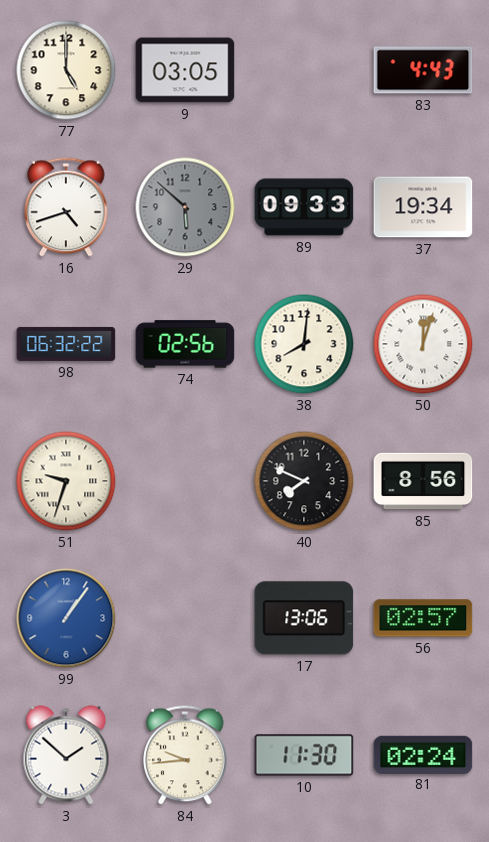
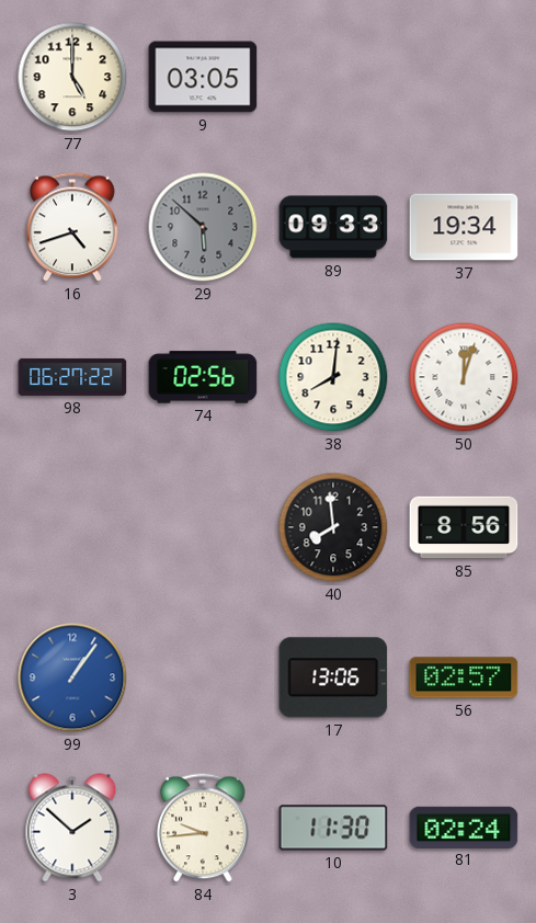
83: 4:43 -> none (423, 70)
98: 06:32 -> 06:27 (72, 377)
51: 9:33 -> none (66, 481)
40: 7:49 -> 7:59 (333, 527)
